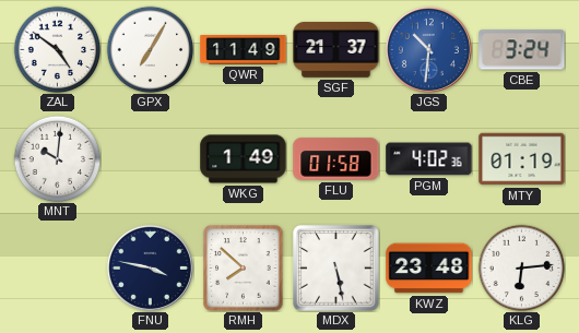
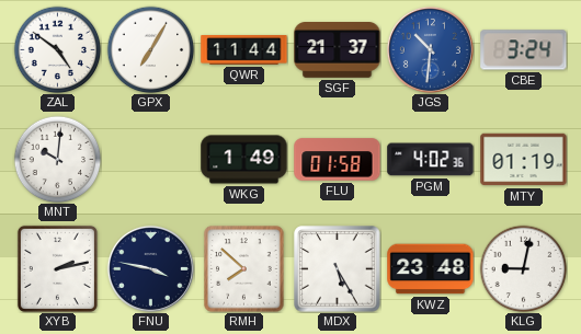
QWR: 11:49 -> 11:44 (244, 50)
XYB: none -> 2:13 (57, 268)
MDX: 5:28 -> 5:25 (338, 269)
KLG: 6:14 -> 9:02 (523, 268)
